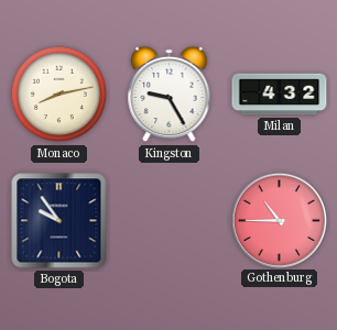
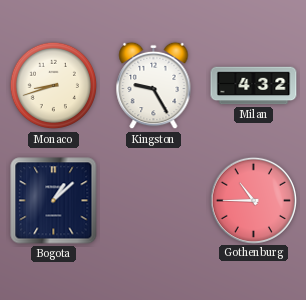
Monaco: 8:13 -> 8:42 (54, 86)
Bogota: 9:54 -> 1:08 (54, 201)
